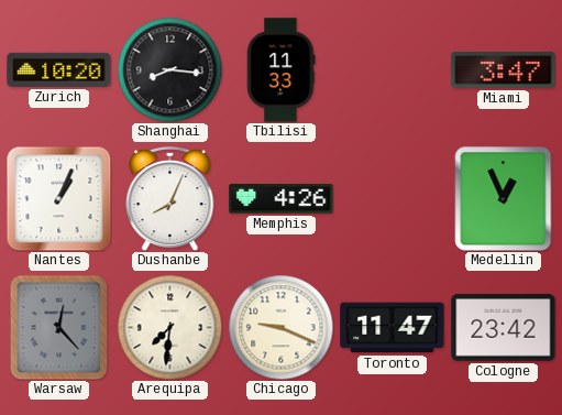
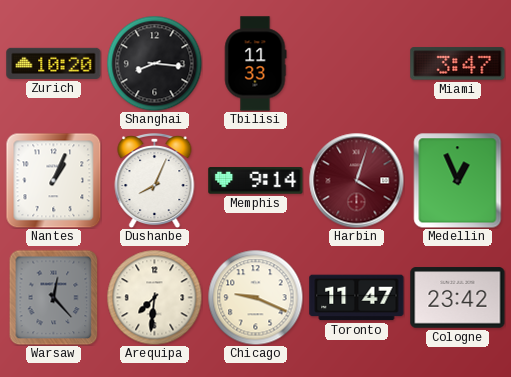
Memphis: 4:26 -> 9:14 (256, 181)
Harbin: none -> 4:03 (356, 180)
